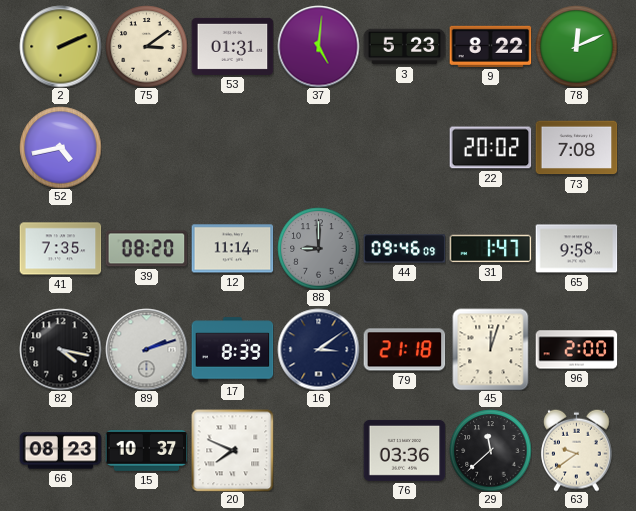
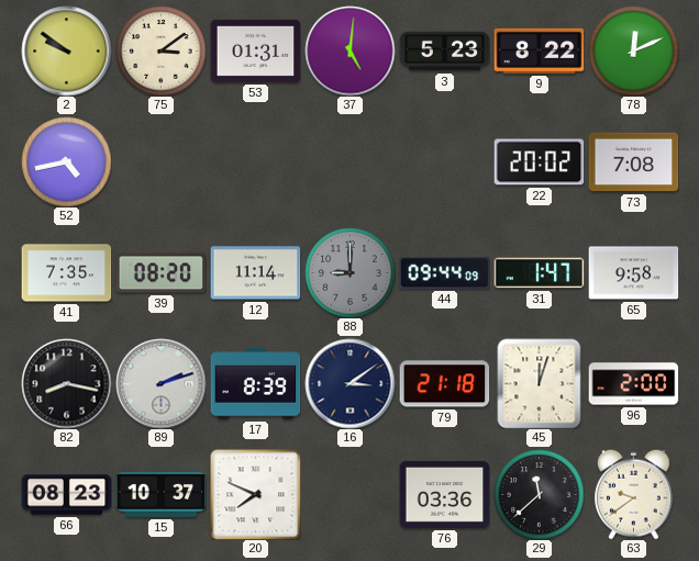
2: 2:11 -> 9:51 (66, 51)
44: 09:46 -> 09:44 (444, 273)
82: 4:17 -> 8:17 (66, 383)
